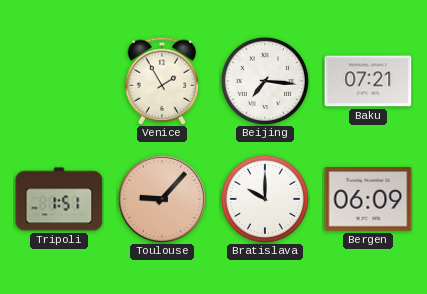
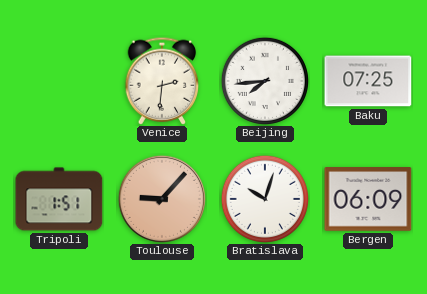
Venice: 1:55 -> 2:31 (162, 81)
Beijing: 7:16 -> 7:44 (265, 81)
Baku: 07:21 -> 07:25 (368, 81)
Bratislava: 10:00 -> 10:03 (265, 199)
